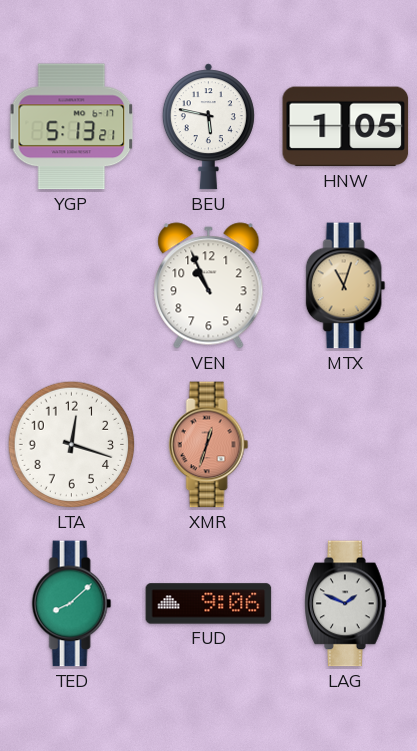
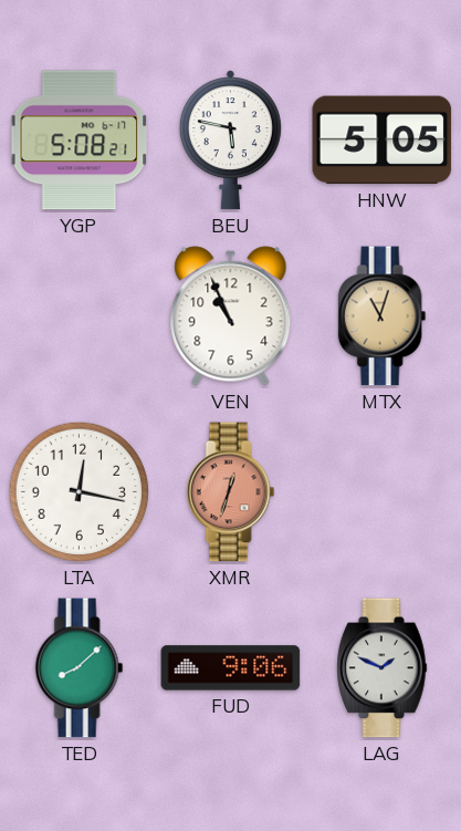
YGP: 5:13 -> 5:08 (80, 141)
HNW: 1:05 -> 5:05 (383, 141)
LTA: 12:18 -> 12:17 (80, 492)
